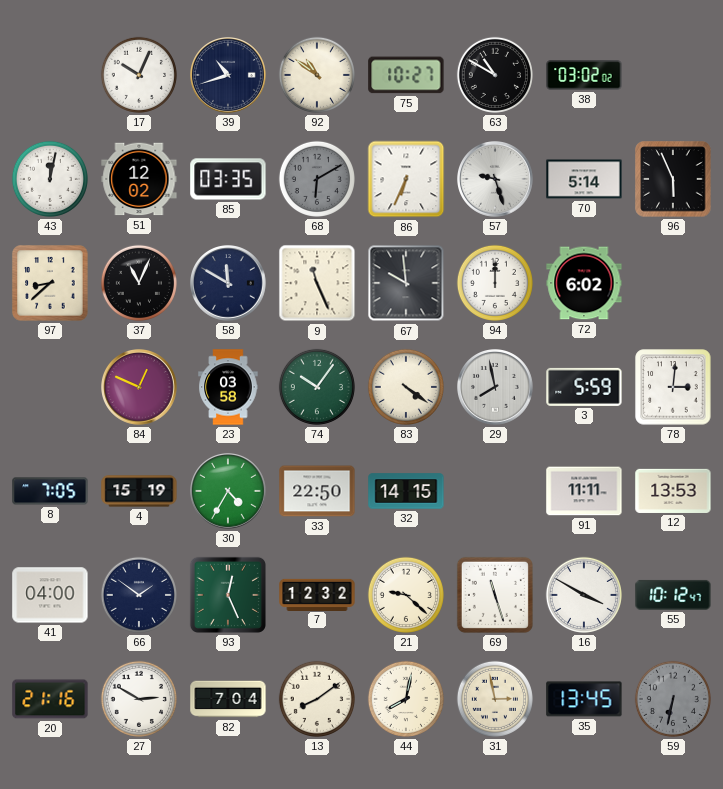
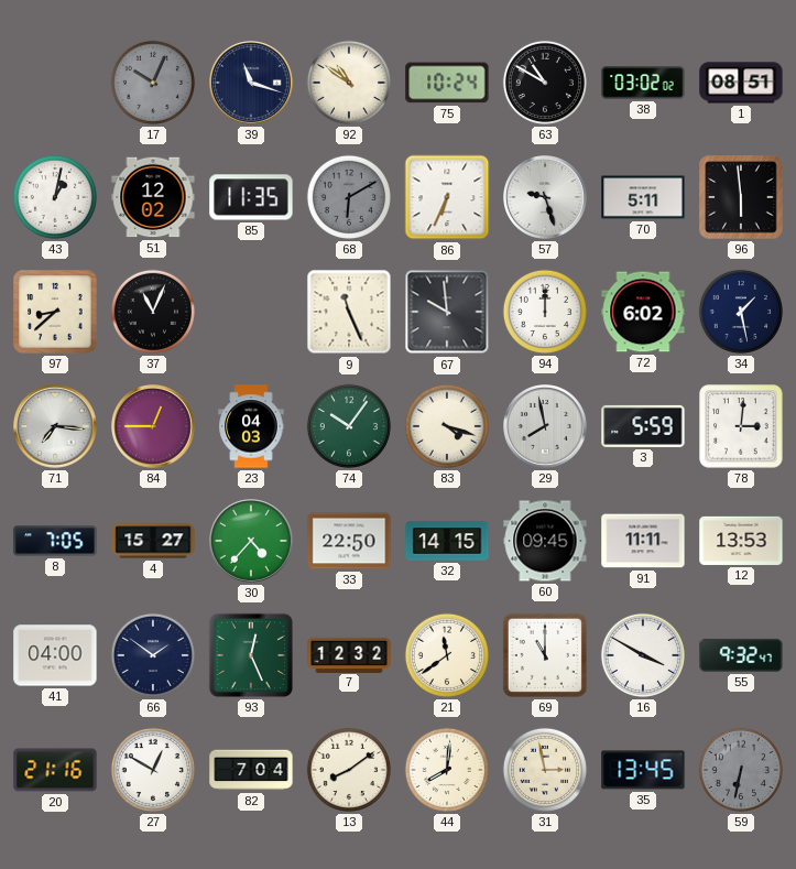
17 dial: white -> grey (153, 83)
39: 10:42 -> 11:18 (252, 84)
75: 10:27 -> 10:24 (447, 83)
1: none -> 08:51 (741, 83)
43: 12:02 -> 1:02 (55, 197)
85: 03:35 -> 11:35 (251, 197)
70: 5:14 -> 5:11 (643, 197)
96: 5:56 -> 5:59 (741, 197)
58: 11:50 -> none (229, 284)
34: none -> 1:28 (741, 312)
71: none -> 7:16 (56, 427)
84: 12:49 -> 12:45 (154, 427)
23: 03:58 -> 04:03 (251, 426)
83: 4:21 -> 4:18 (447, 426)
4: 15:19 -> 15:27 (153, 541)
30: 4:35 -> 4:37 (252, 542)
60: none -> 09:45 (545, 541)
21: 9:22 -> 11:39 (447, 655)
69: 11:27 -> 11:00 (545, 655)
55: 10:12 -> 9:32 (741, 655)
27: 2:50 -> 12:50 (153, 770)
44: 8:02 -> 8:01 (447, 770)
